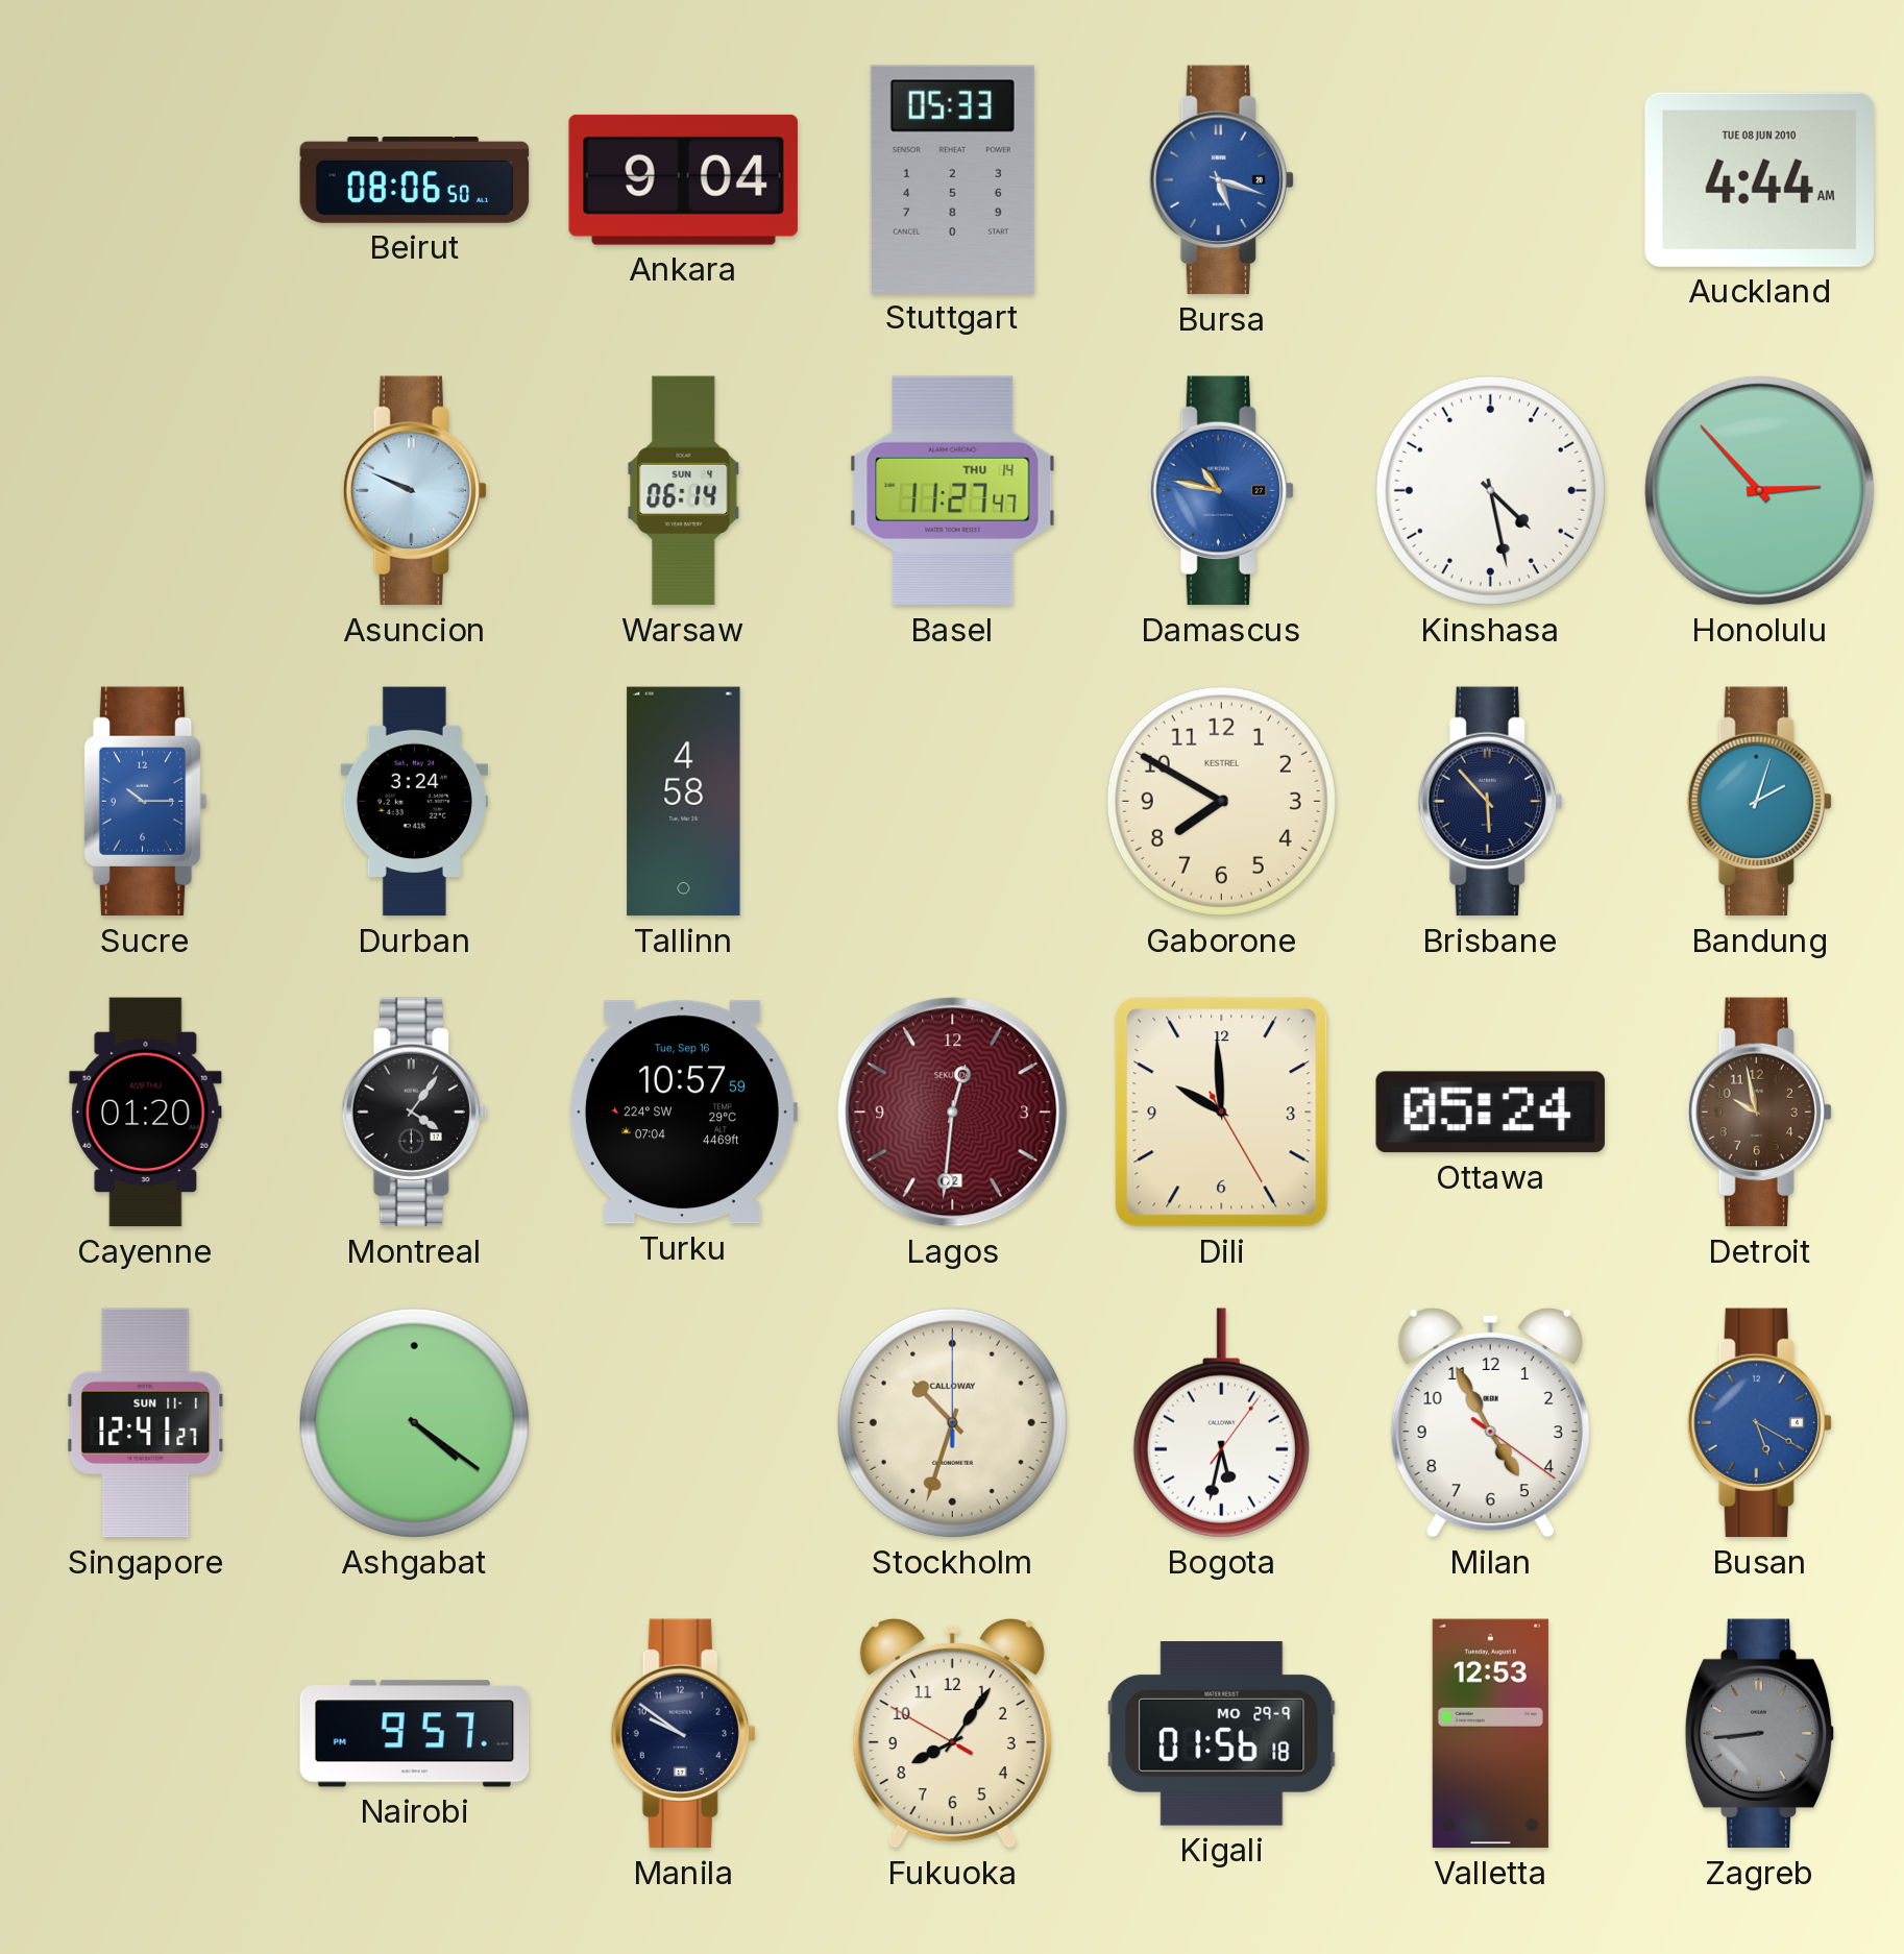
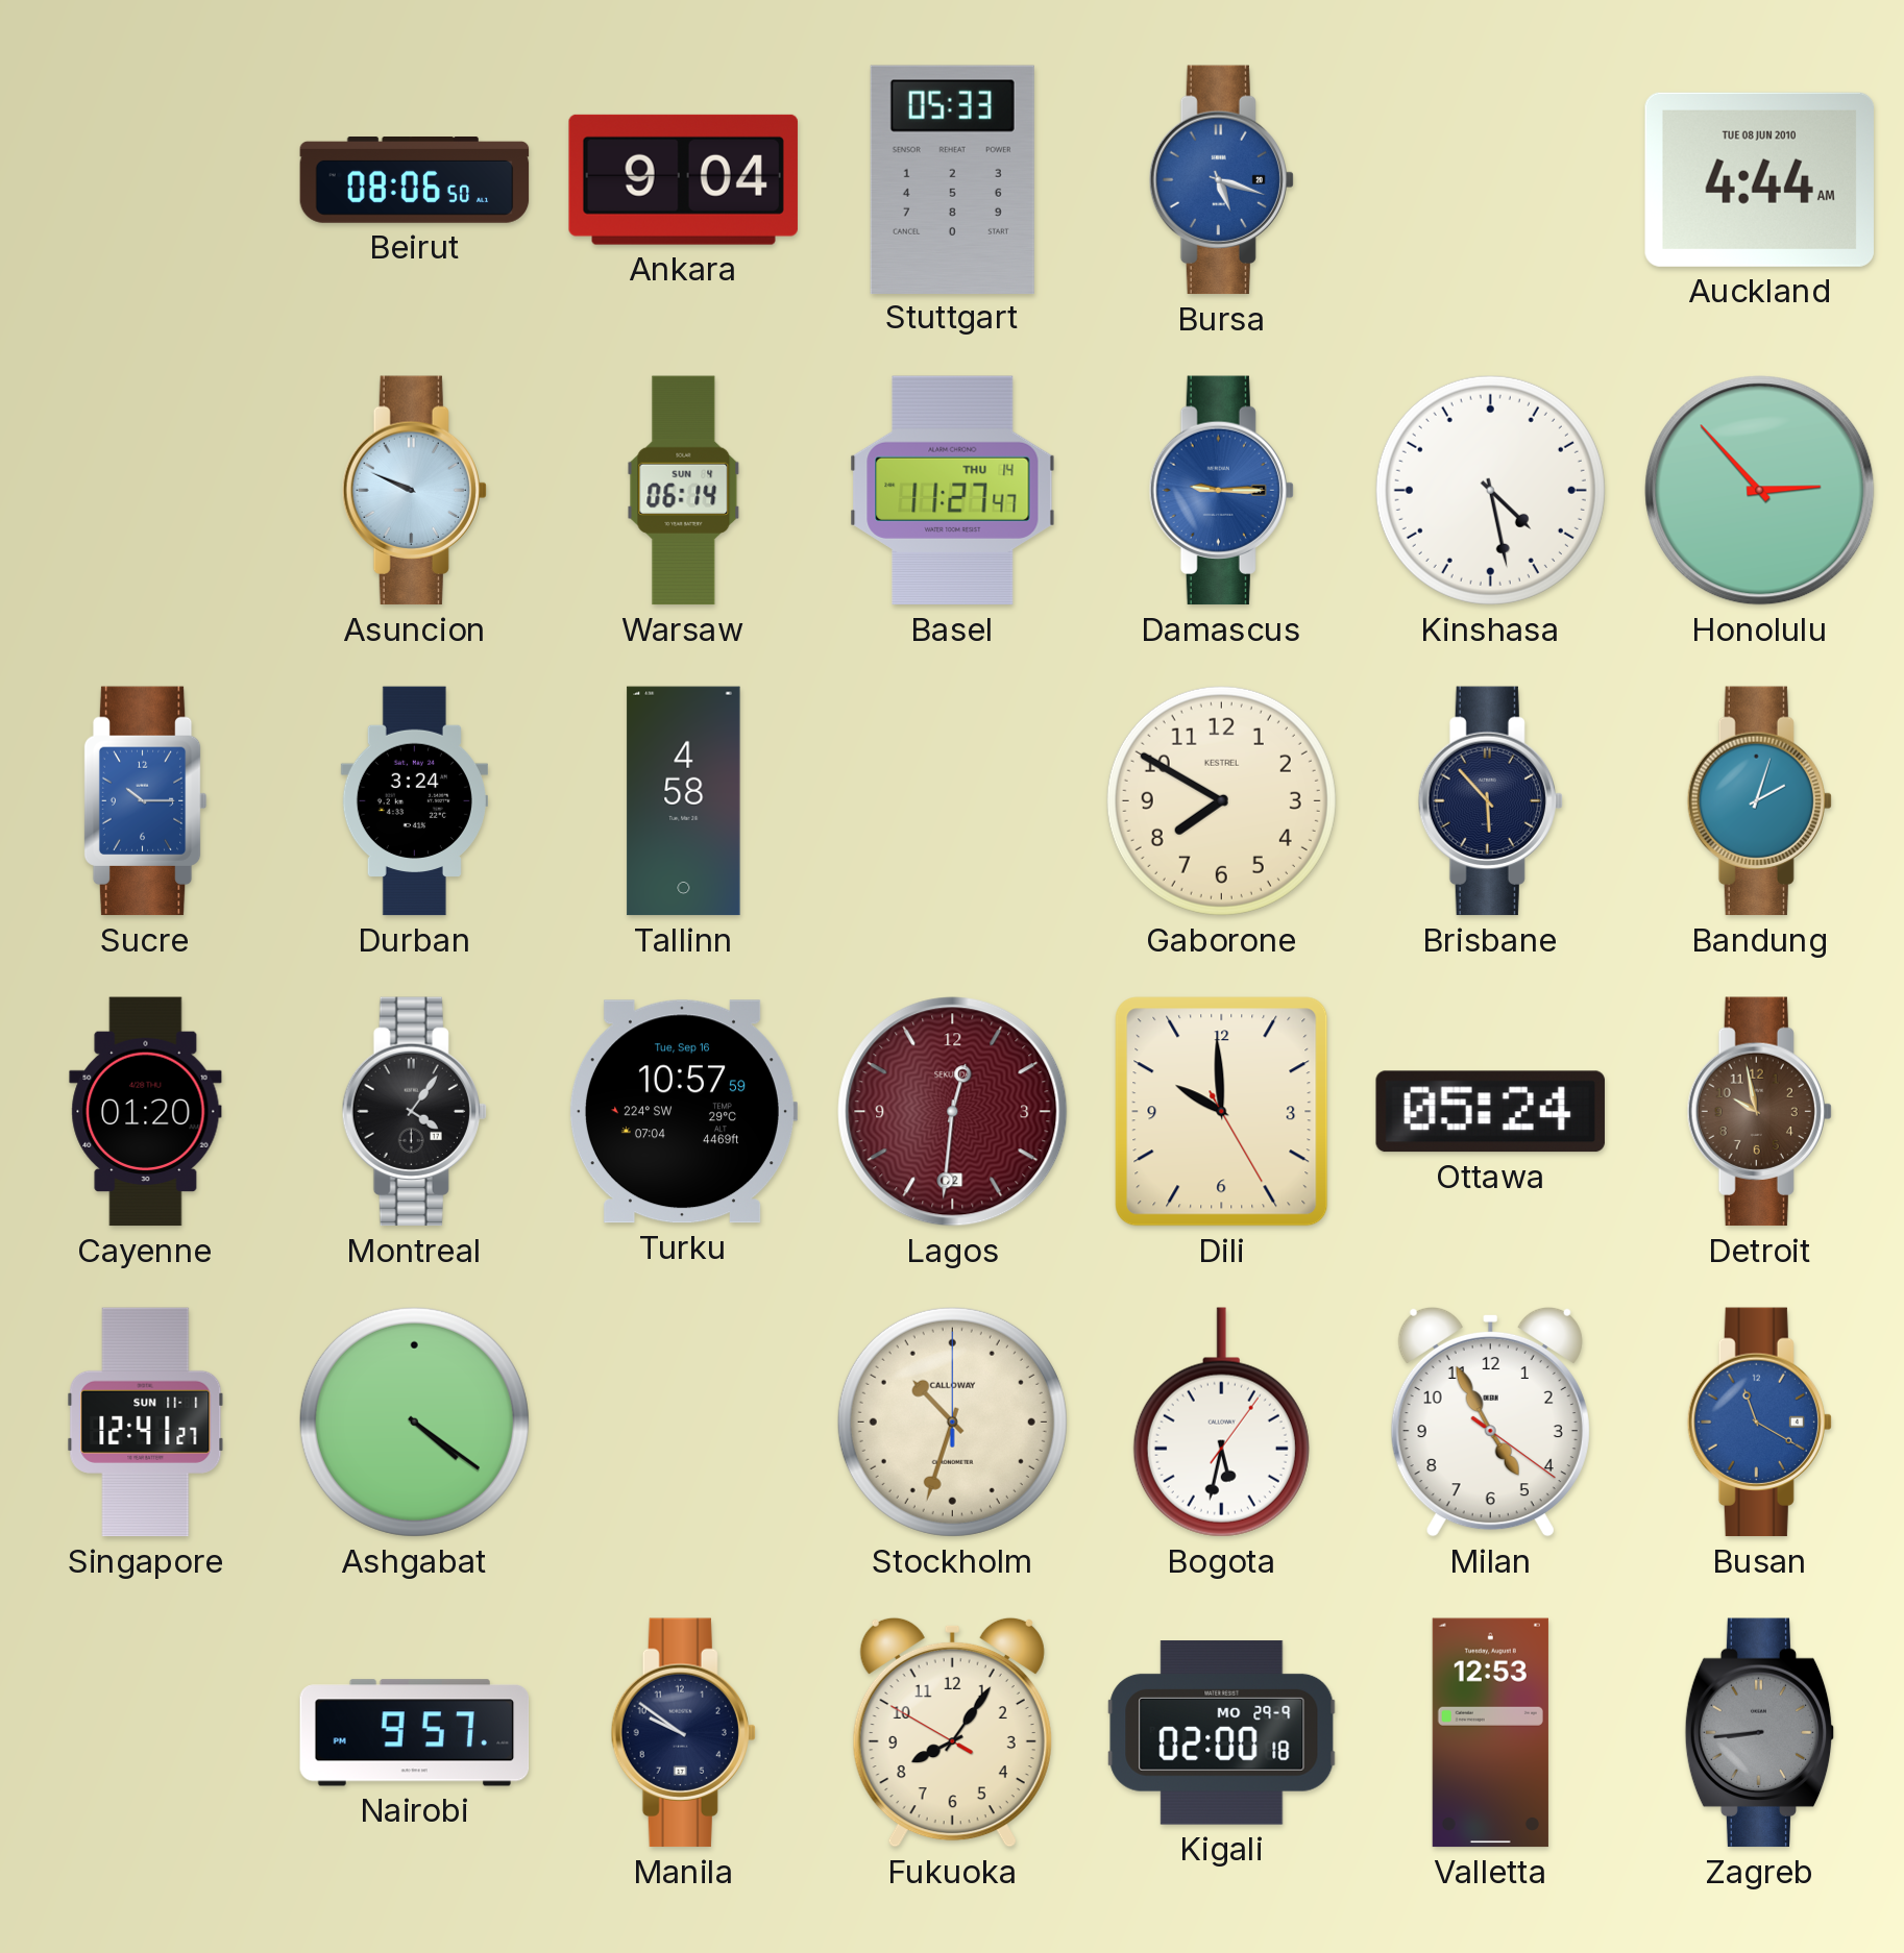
Damascus: 10:47 -> 9:15 (1221, 491)
Busan: 5:20 -> 11:20 (1759, 1423)
Kigali: 01:56 -> 02:00 (1222, 1733)
